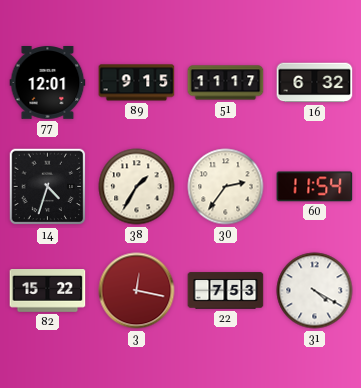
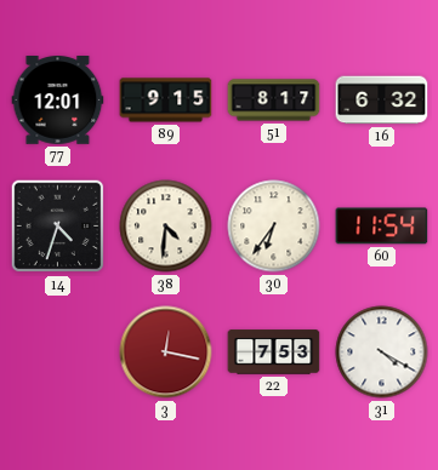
51: 11:17 -> 8:17 (274, 101)
38: 1:35 -> 4:31 (166, 227)
30: 2:36 -> 6:36 (274, 227)
82: 15:22 -> none (48, 291)
